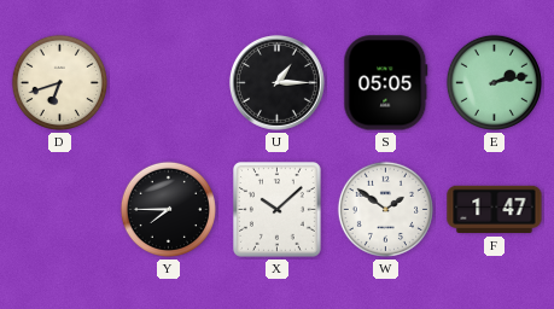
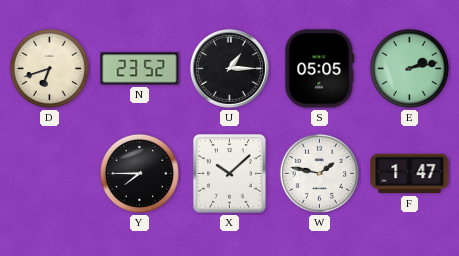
N: none -> 23:52 (140, 69)
W: 1:51 -> 1:47 (319, 173)
